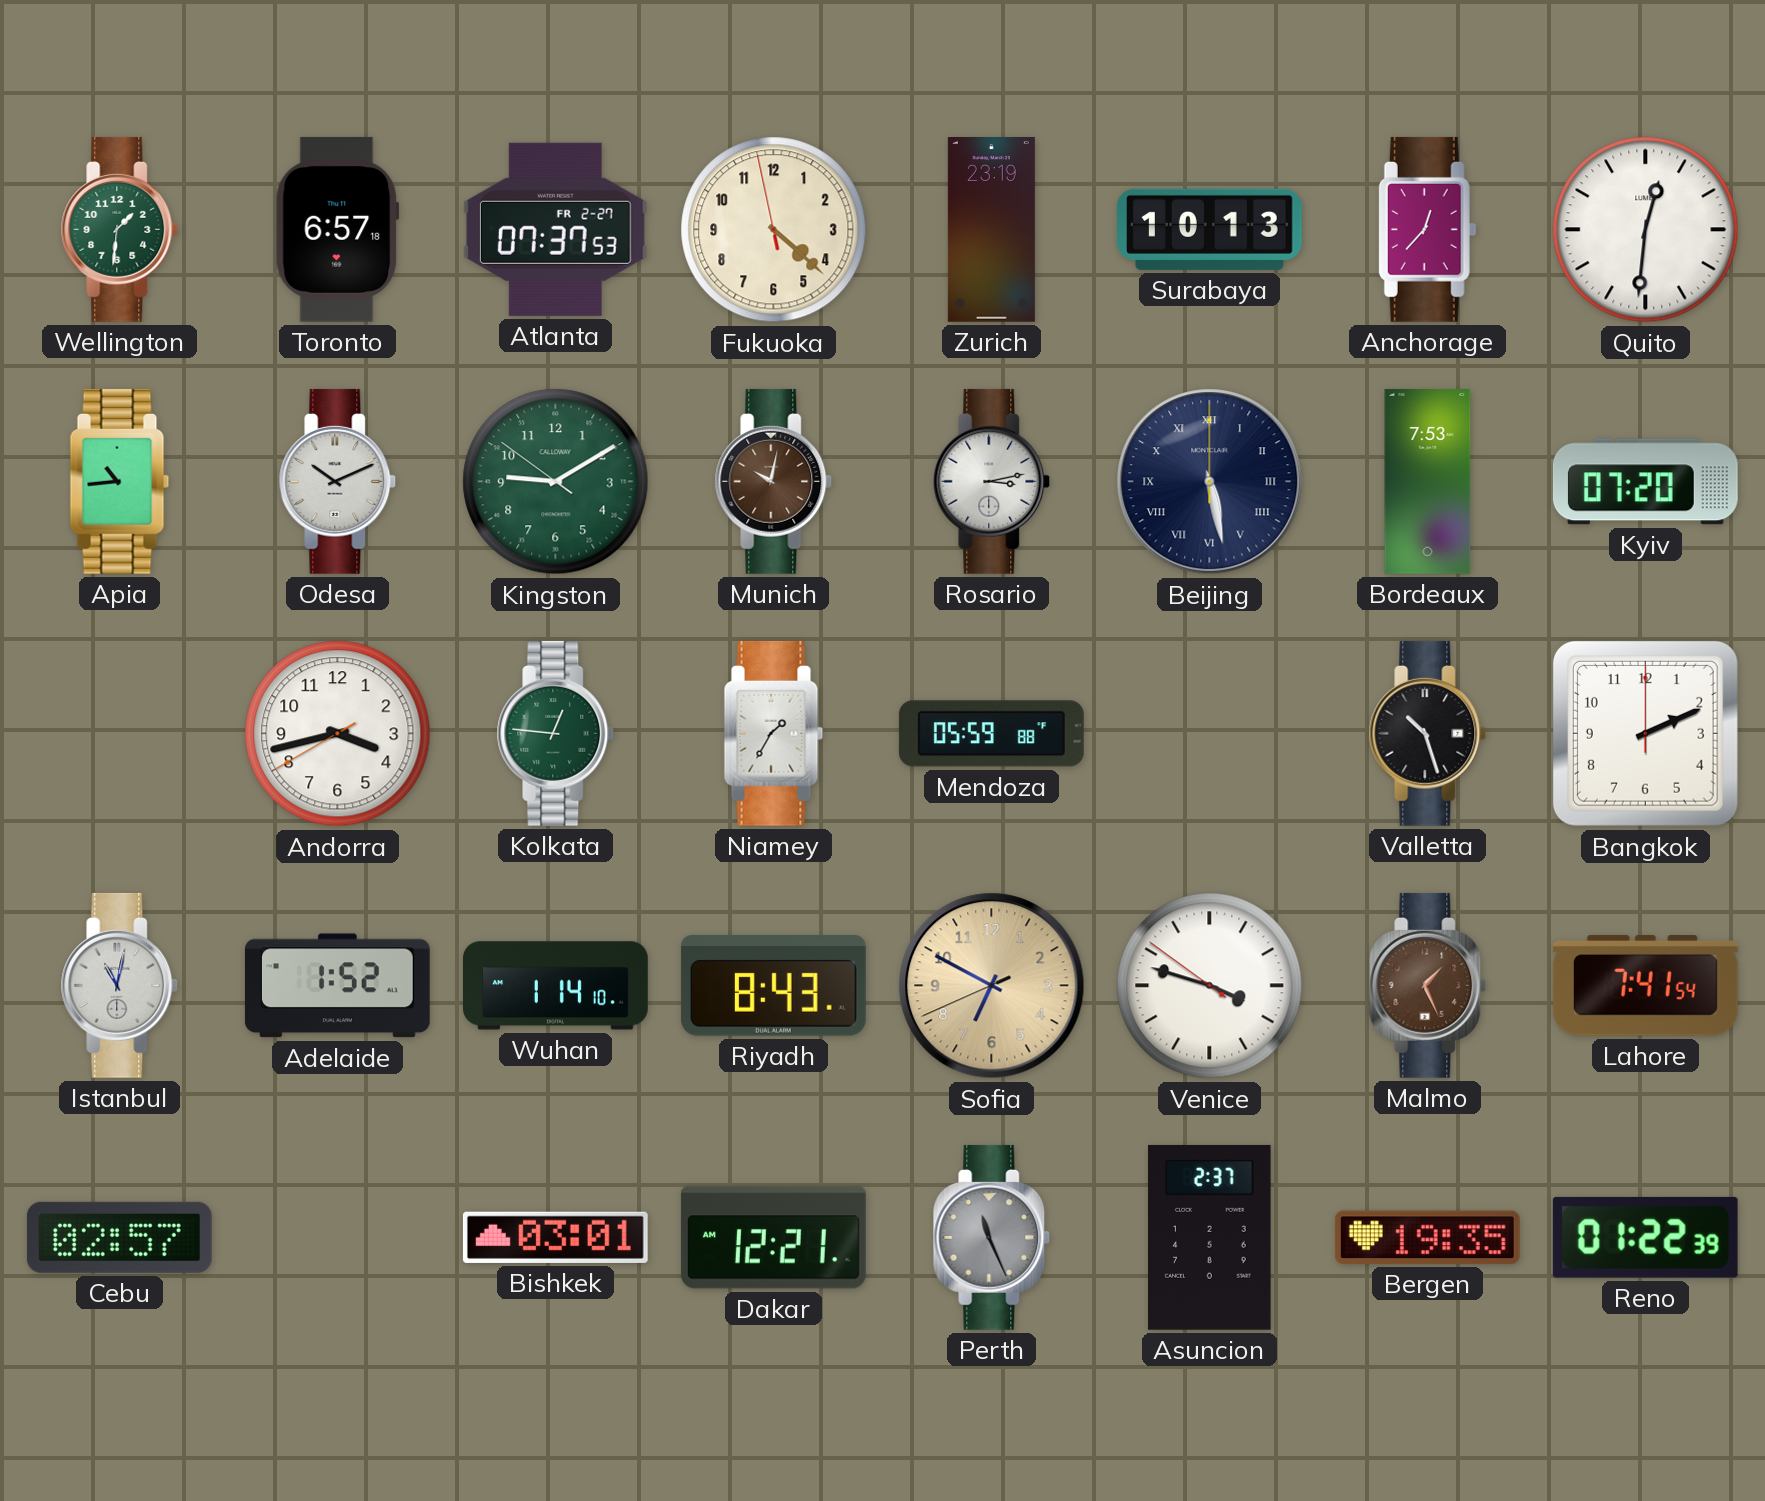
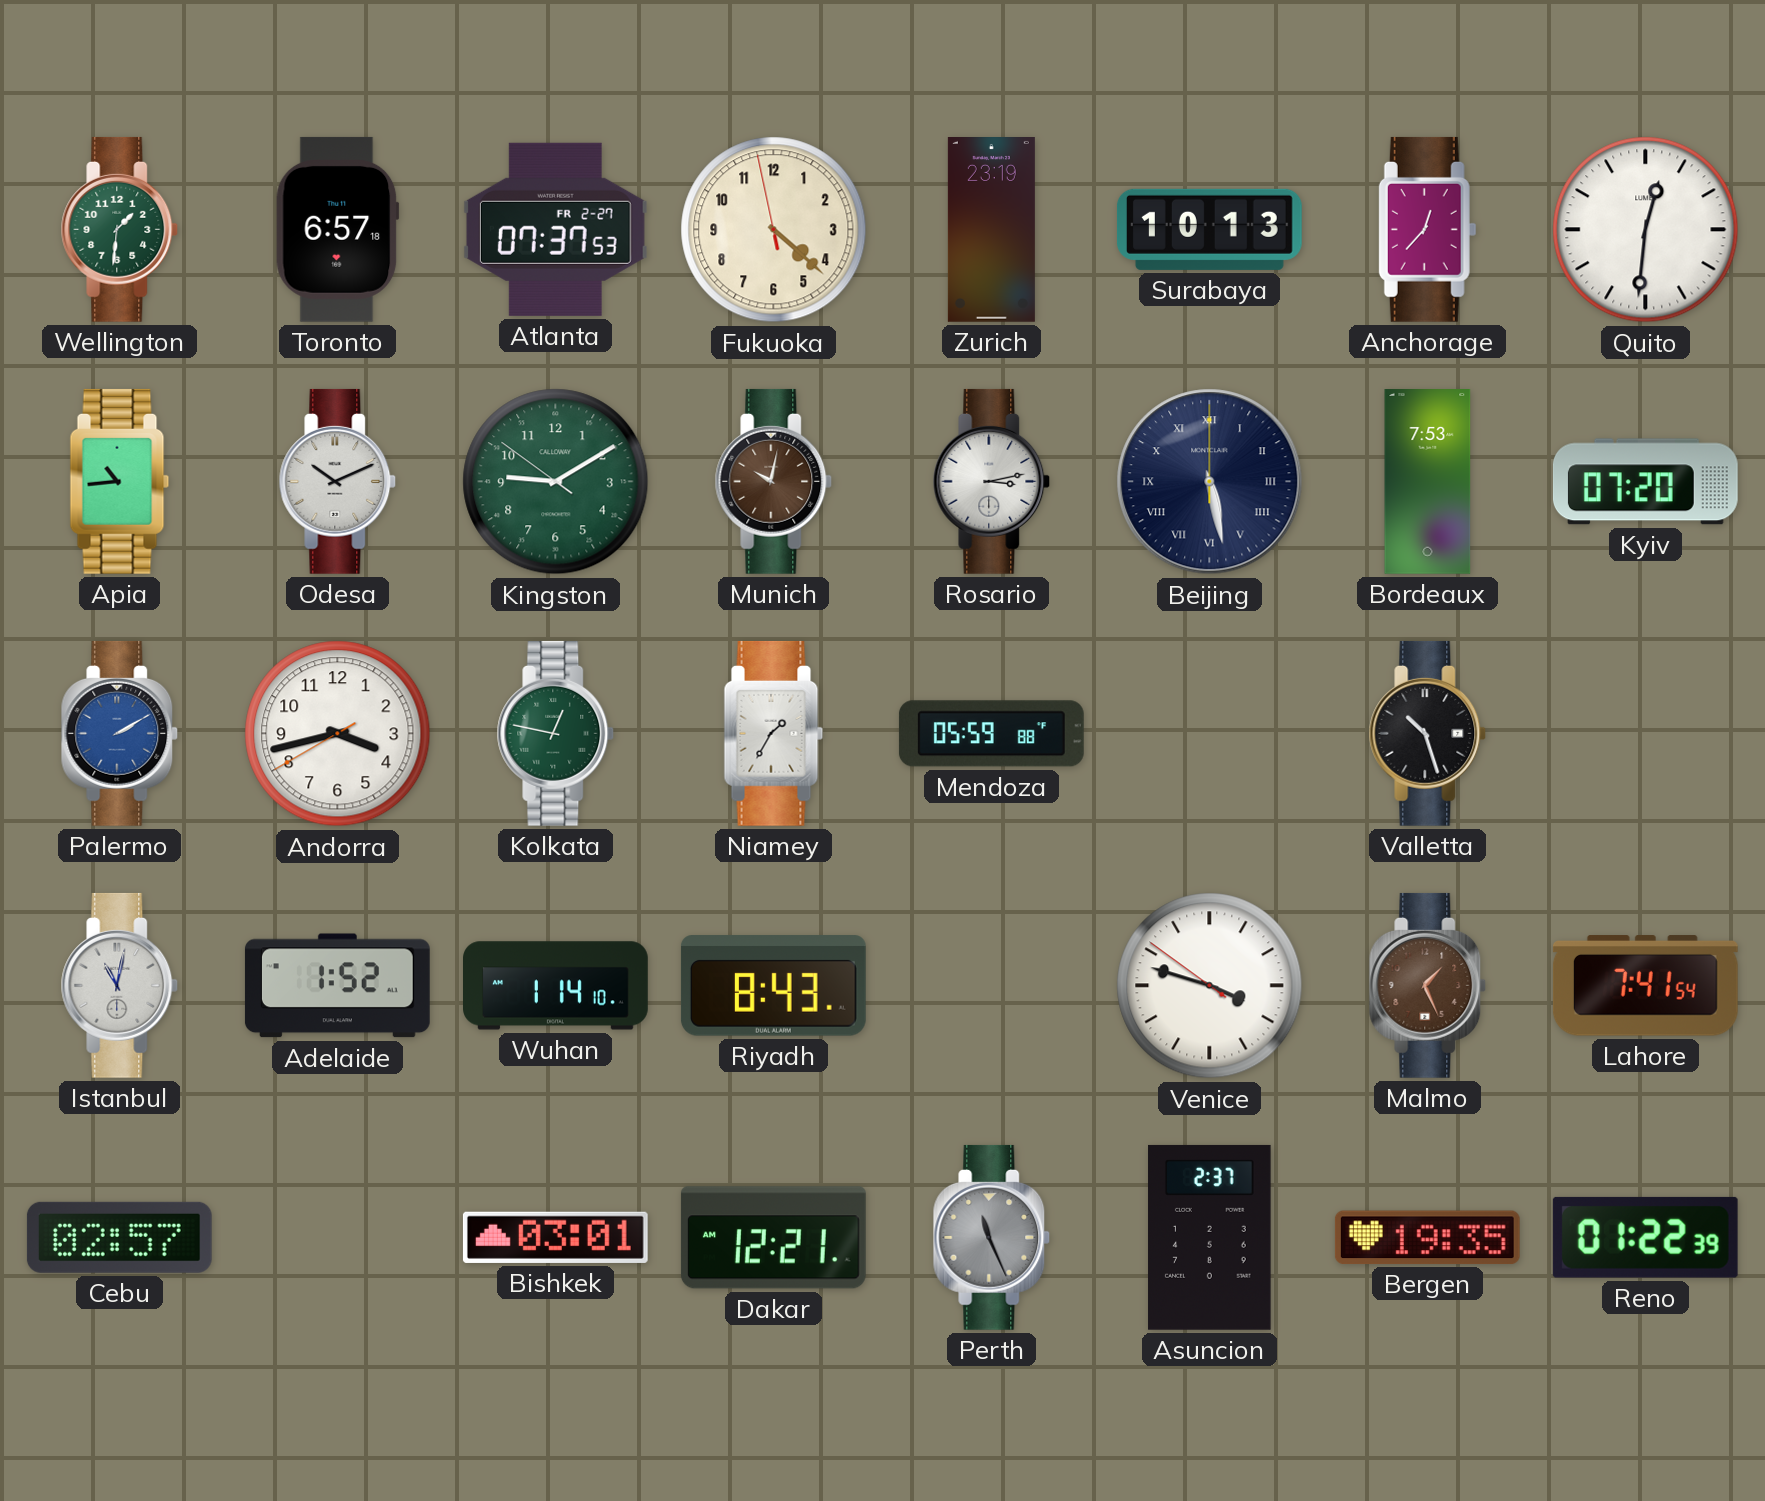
Palermo: none -> 2:10 (120, 733)
Kolkata: 12:46 -> 12:47 (556, 733)
Bangkok: 2:11 -> none (1645, 733)
Sofia: 6:49 -> none (992, 986)
